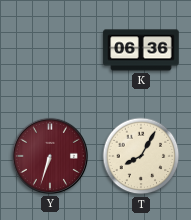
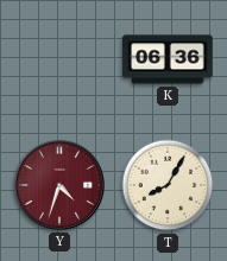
Y: 6:33 -> 4:33 (59, 185)
